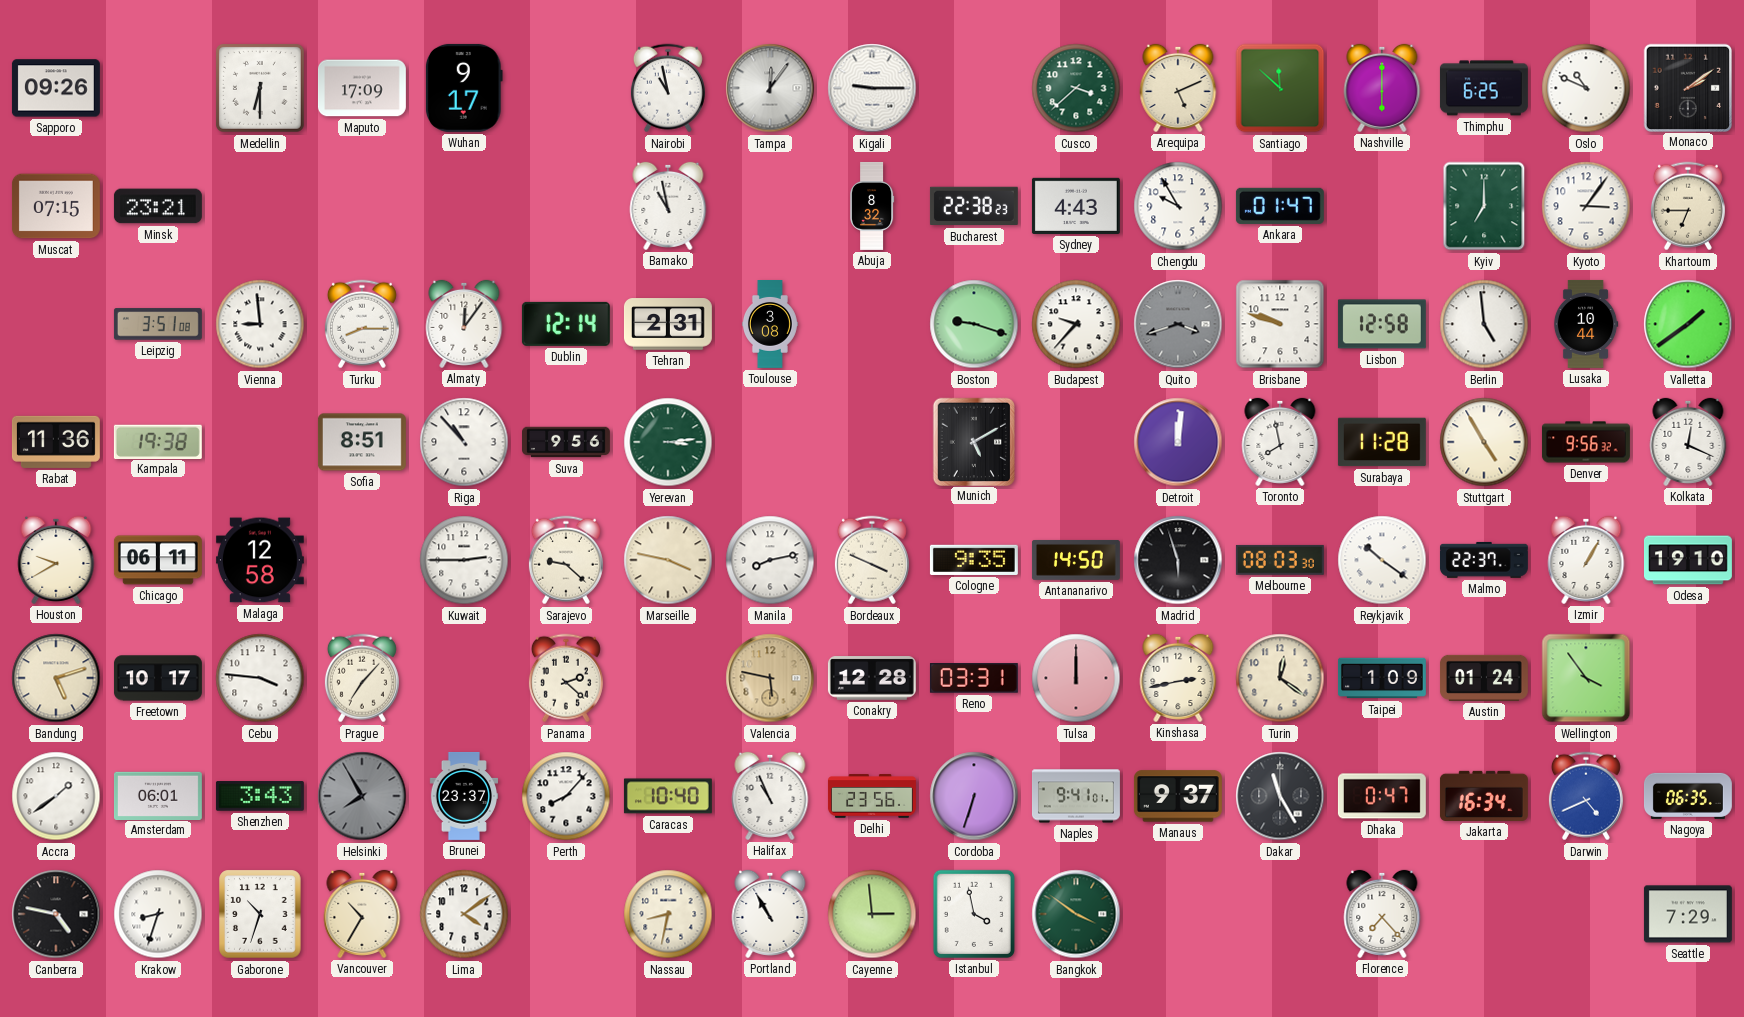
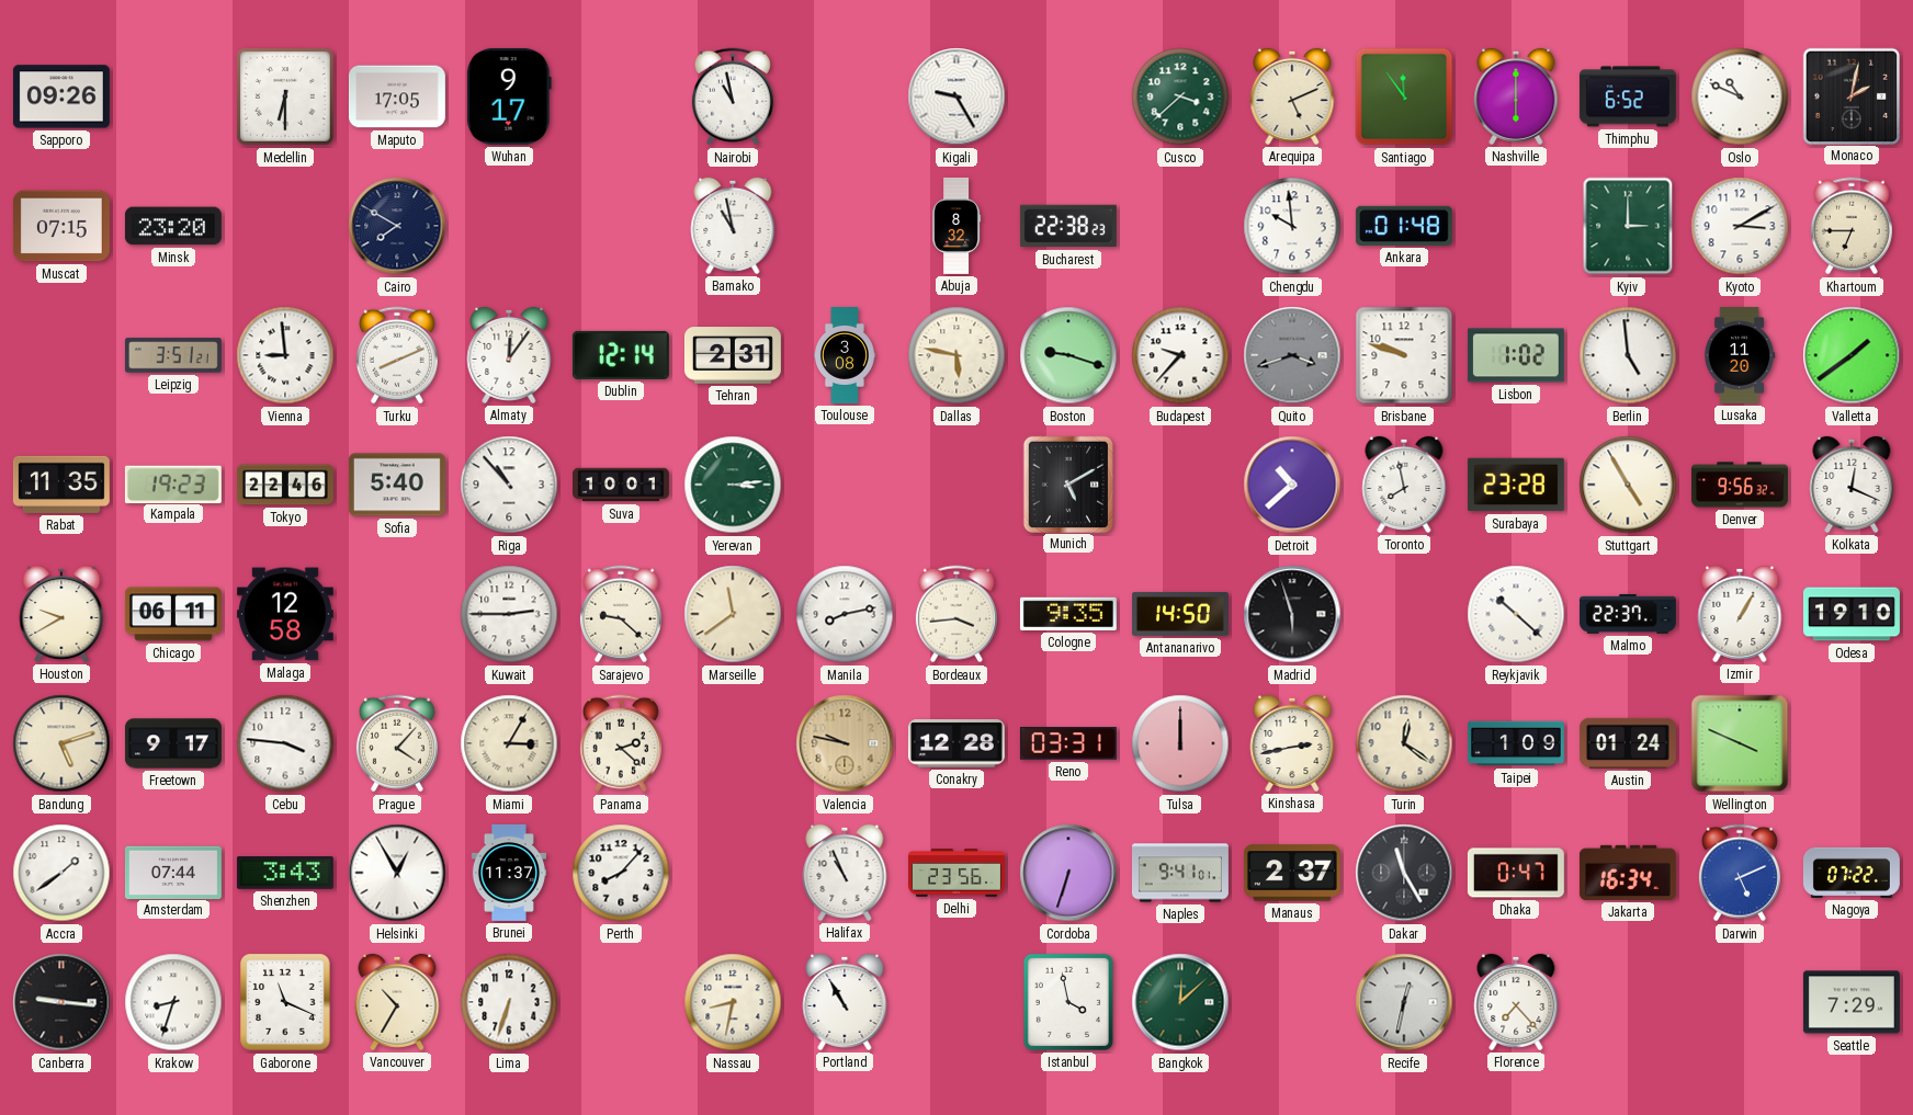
Maputo: 17:09 -> 17:05 (397, 96)
Tampa: 12:06 -> none (770, 88)
Kigali: 9:15 -> 9:25 (957, 96)
Santiago: 11:52 -> 11:54 (1404, 96)
Thimphu: 6:25 -> 6:52 (1628, 96)
Monaco: 2:09 -> 2:02 (1850, 95)
Minsk: 23:21 -> 23:20 (173, 226)
Cairo: none -> 7:50 (397, 226)
Sydney: 4:43 -> none (1076, 206)
Chengdu: 9:55 -> 9:59 (1292, 226)
Ankara: 01:47 -> 01:48 (1404, 226)
Kyiv: 7:00 -> 3:00 (1628, 226)
Kyoto: 3:06 -> 3:10 (1740, 226)
Leipzig: 3:51:08 -> 3:51:21 (173, 355)
Turku: 8:15 -> 8:11 (397, 355)
Dallas: none -> 5:47 (957, 355)
Lisbon: 12:58 -> 1:02 (1516, 355)
Lusaka: 10:44 -> 11:20 (1740, 355)
Rabat: 11:36 -> 11:35 (61, 485)
Kampala: 19:38 -> 19:23 (173, 483)
Tokyo: none -> 22:46 (285, 485)
Sofia: 8:51 -> 5:40 (397, 485)
Suva: 9:56 -> 10:01 (622, 485)
Detroit: 12:01 -> 10:38 (1292, 485)
Surabaya: 11:28 -> 23:28 (1516, 485)
Marseille: 3:47 -> 11:39 (733, 614)
Bordeaux: 3:49 -> 3:44 (957, 614)
Melbourne: 08:03 -> none (1280, 560)
Reykjavik: 10:21 -> 10:22 (1516, 614)
Freetown: 10:17 -> 9:17 (173, 743)
Prague: 7:07 -> 4:07 (397, 743)
Miami: none -> 3:05 (509, 743)
Valencia: 5:47 -> 9:47 (845, 743)
Wellington: 3:54 -> 3:49 (1740, 743)
Amsterdam: 06:01 -> 07:44 (173, 872)
Helsinki: 7:55 -> 12:55 (397, 873)
Helsinki dial: grey -> white (397, 873)
Brunei: 23:37 -> 11:37 (509, 873)
Caracas: 10:40 -> none (668, 796)
Manaus: 9:37 -> 2:37 (1292, 873)
Darwin: 4:41 -> 5:11 (1740, 873)
Nagoya: 06:35 -> 07:22 (1852, 873)
Canberra: 4:47 -> 9:16 (61, 1002)
Gaborone: 10:33 -> 11:19 (285, 1002)
Lima: 4:09 -> 6:33 (509, 1002)
Cayenne: 2:59 -> none (872, 914)
Bangkok: 3:51 -> 12:08 (1180, 1002)
Recife: none -> 12:32 (1404, 1002)
